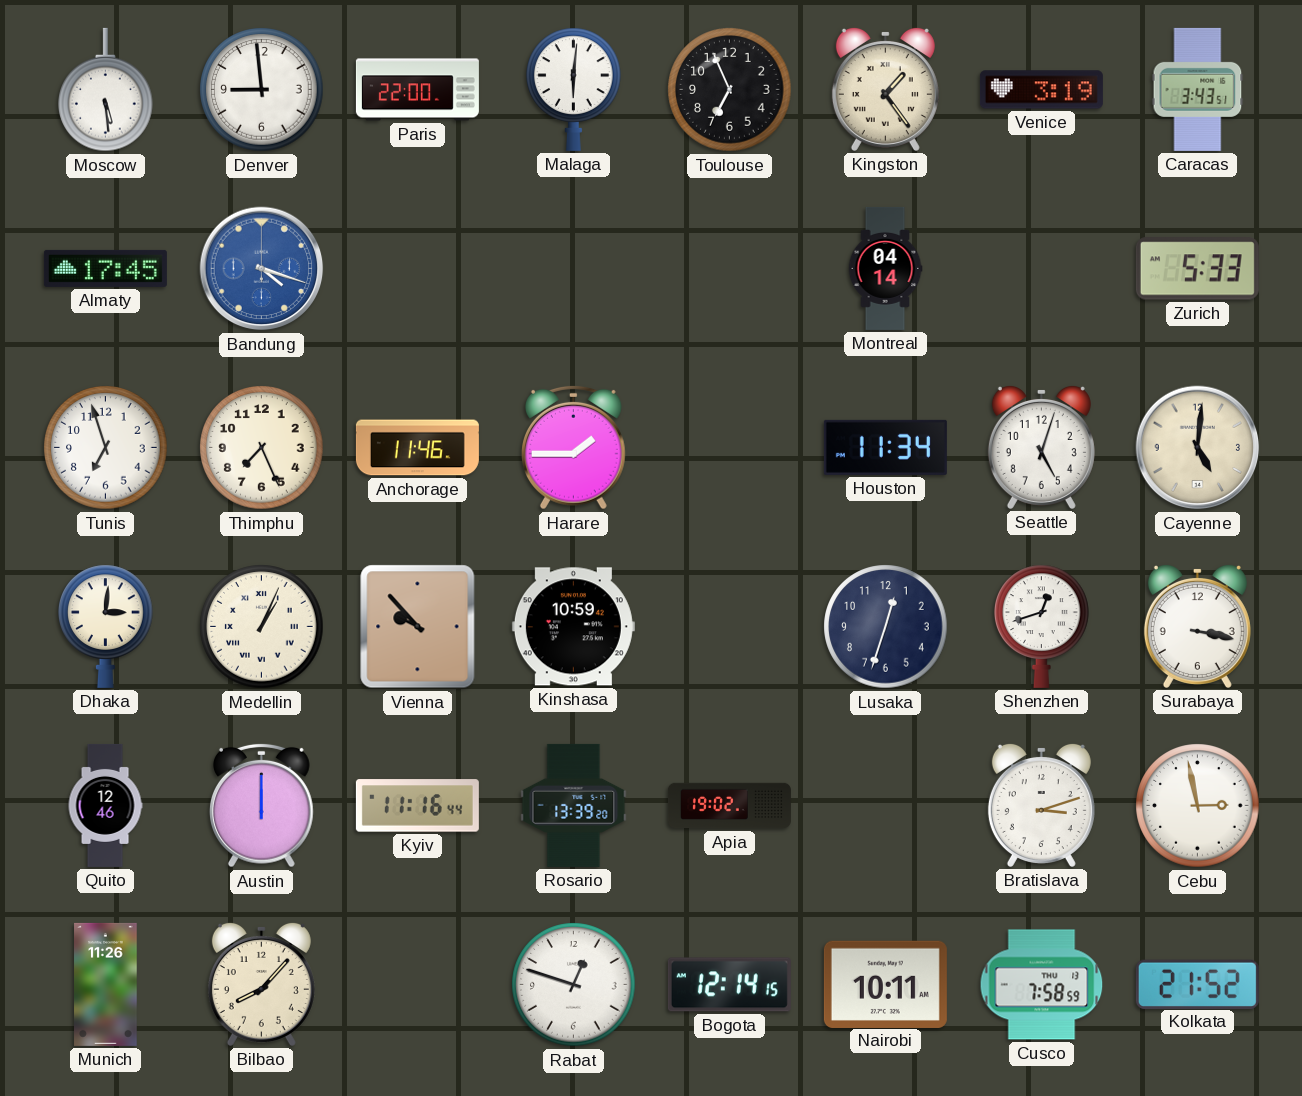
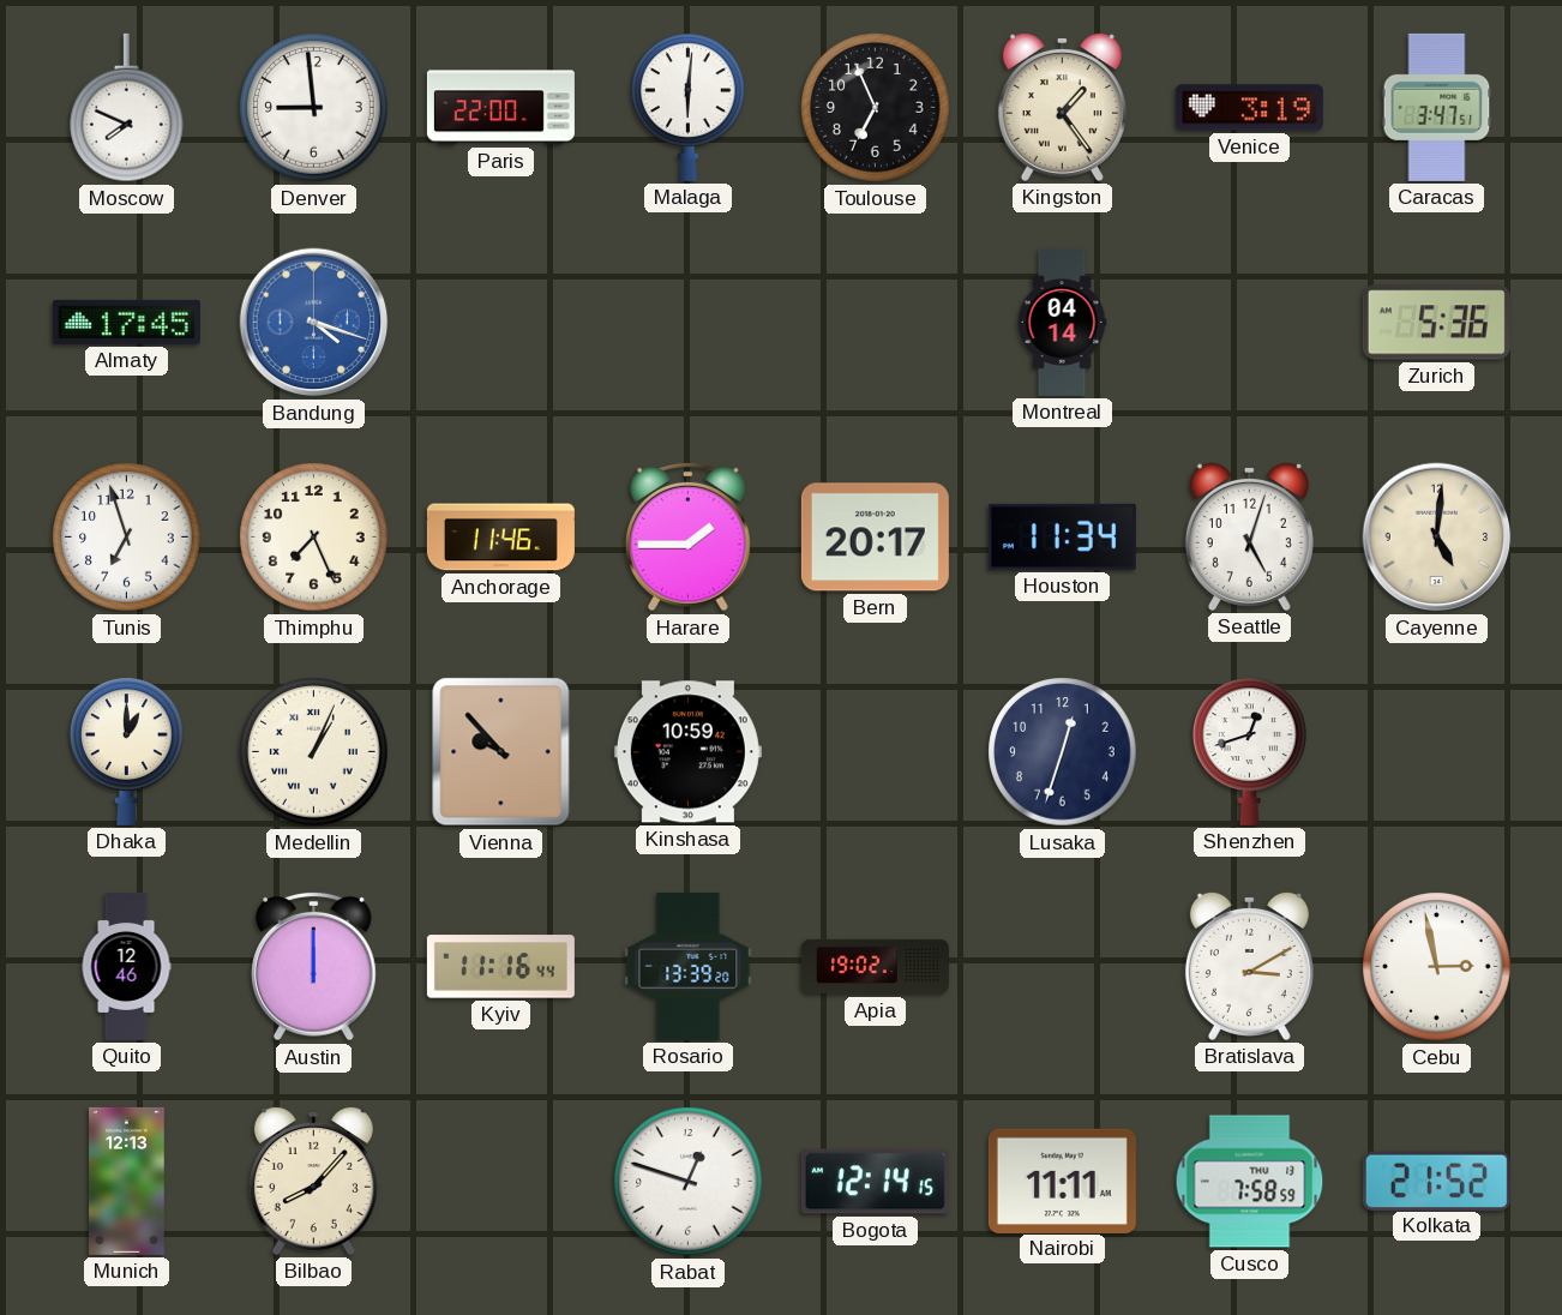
Moscow: 5:29 -> 7:49 (127, 108)
Caracas: 3:43 -> 3:47 (1437, 107)
Zurich: 5:33 -> 5:36 (1436, 323)
Bern: none -> 20:17 (875, 538)
Dhaka: 3:01 -> 1:00 (127, 751)
Surabaya: 3:17 -> none (1197, 626)
Bratislava: 3:12 -> 3:10 (1249, 966)
Munich: 11:26 -> 12:13 (127, 1181)
Nairobi: 10:11 -> 11:11 (1062, 1181)
